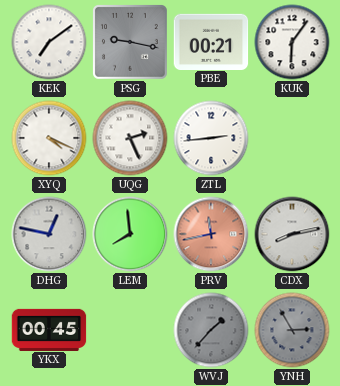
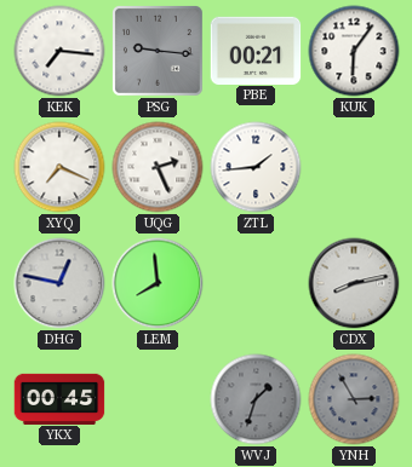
KEK: 7:09 -> 7:16 (59, 51)
PSG: 9:17 -> 9:16 (159, 52)
XYQ: 4:19 -> 7:19 (59, 167)
ZTL: 2:44 -> 1:44 (256, 167)
PRV: 11:43 -> none (211, 234)
WVJ: 1:37 -> 1:33 (256, 399)
